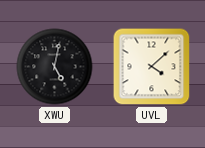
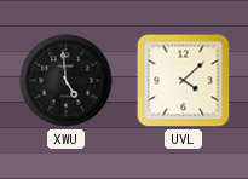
XWU: 5:02 -> 4:59 (67, 81)
